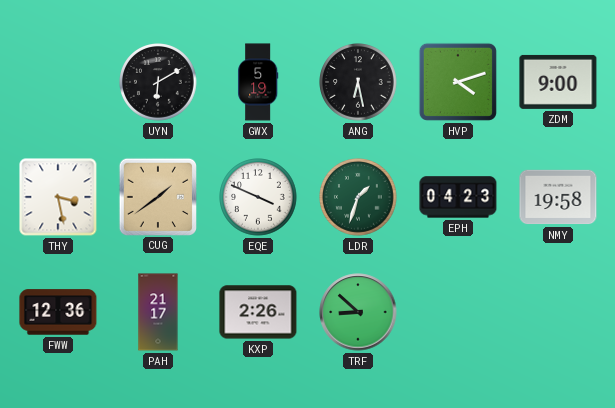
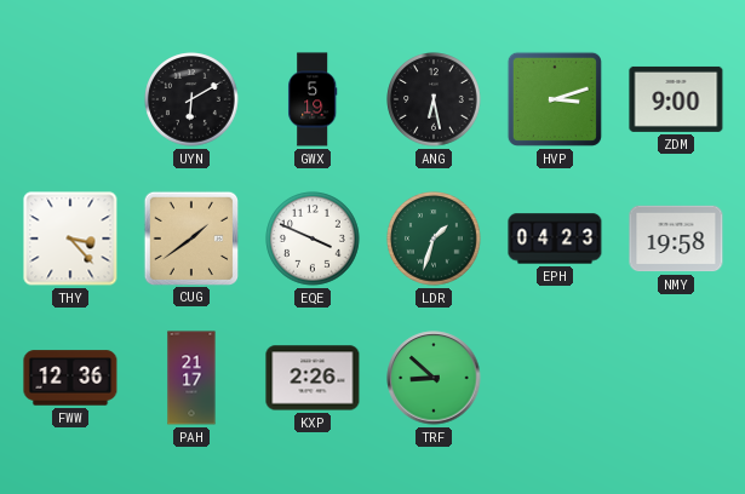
HVP: 4:12 -> 3:12 (555, 99)
THY: 3:28 -> 3:23 (70, 239)
